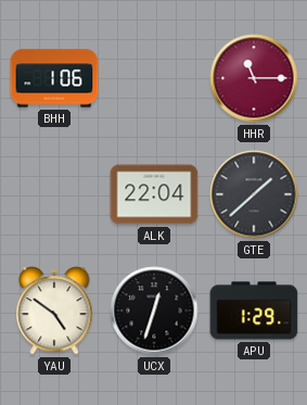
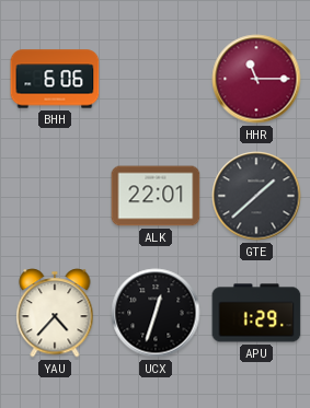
BHH: 1:06 -> 6:06 (55, 79)
ALK: 22:04 -> 22:01 (156, 196)
YAU: 4:51 -> 4:37 (55, 313)
